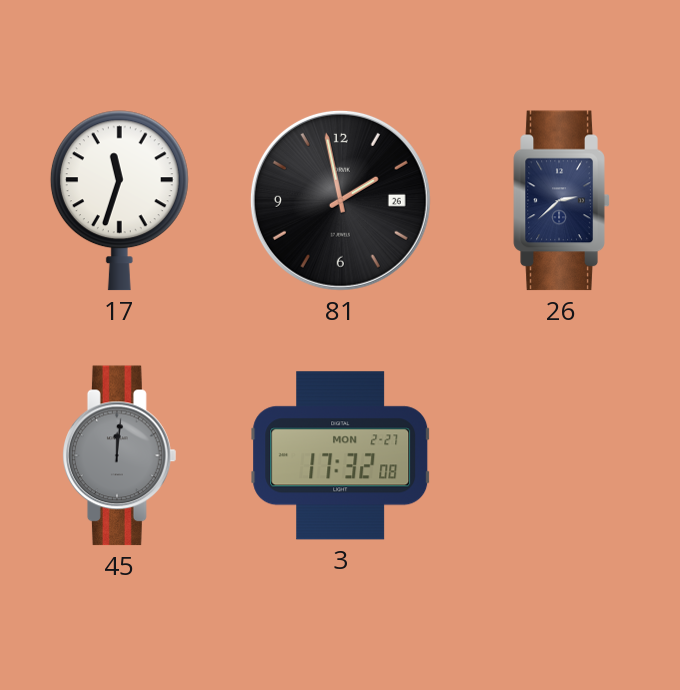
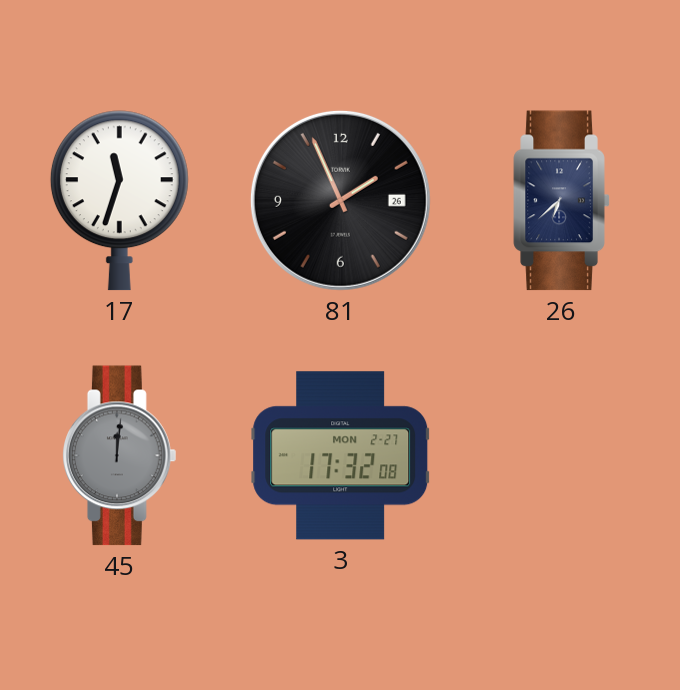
81: 1:58 -> 1:56 (340, 200)
26: 2:38 -> 6:38 (562, 201)
